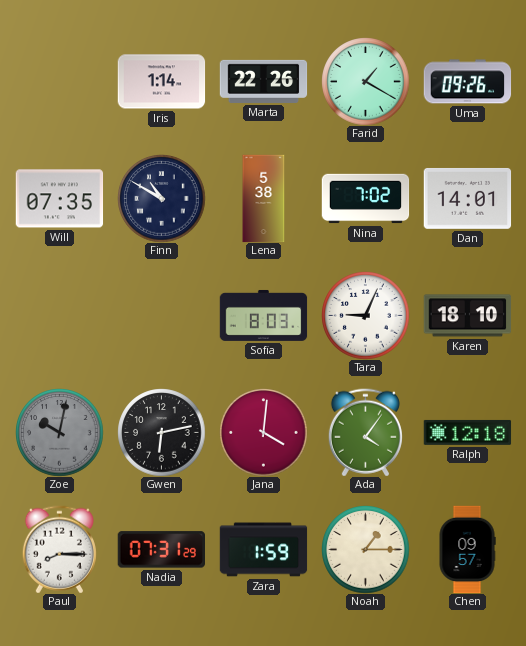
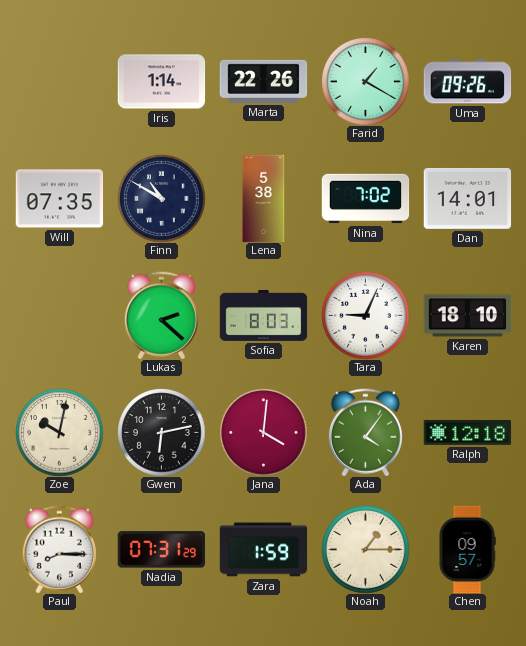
Lukas: none -> 2:22 (161, 315)
Zoe dial: grey -> cream (59, 432)
